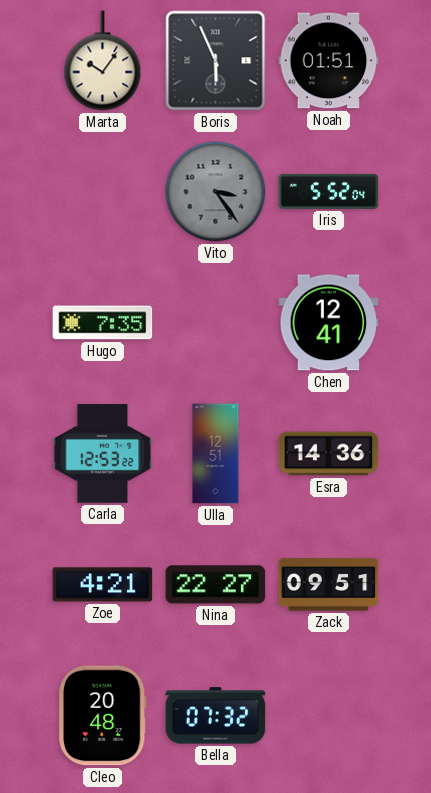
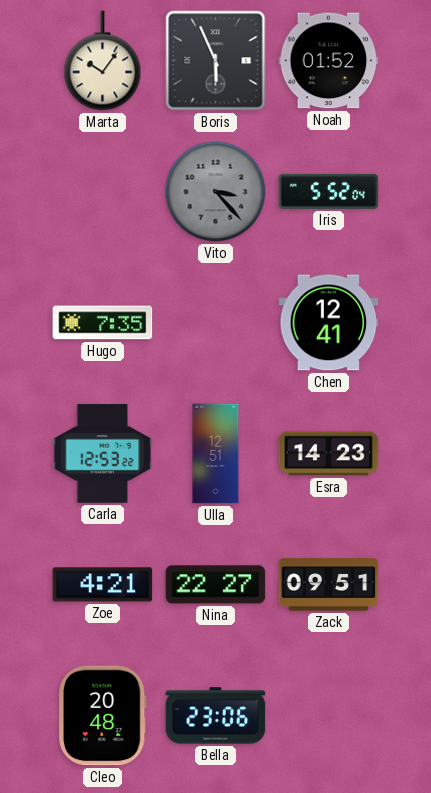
Noah: 01:51 -> 01:52 (329, 61)
Vito: 3:24 -> 3:23 (216, 192)
Esra: 14:36 -> 14:23 (329, 454)
Bella: 07:32 -> 23:06 (216, 716)
